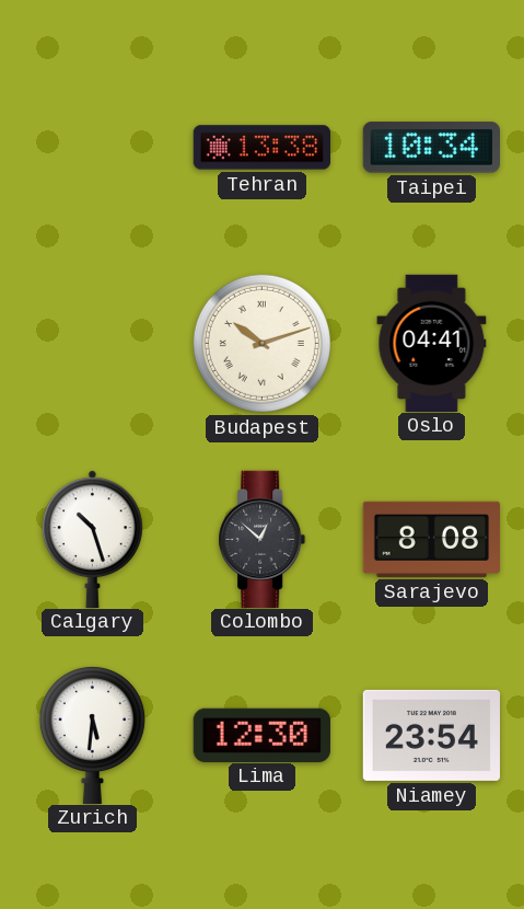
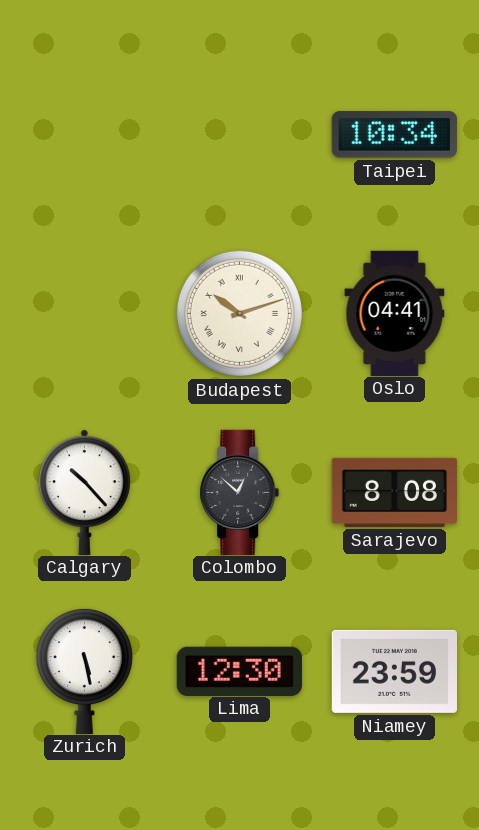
Tehran: 13:38 -> none (261, 148)
Calgary: 10:27 -> 10:23 (84, 492)
Zurich: 5:31 -> 5:28 (84, 670)
Niamey: 23:54 -> 23:59 (394, 671)
